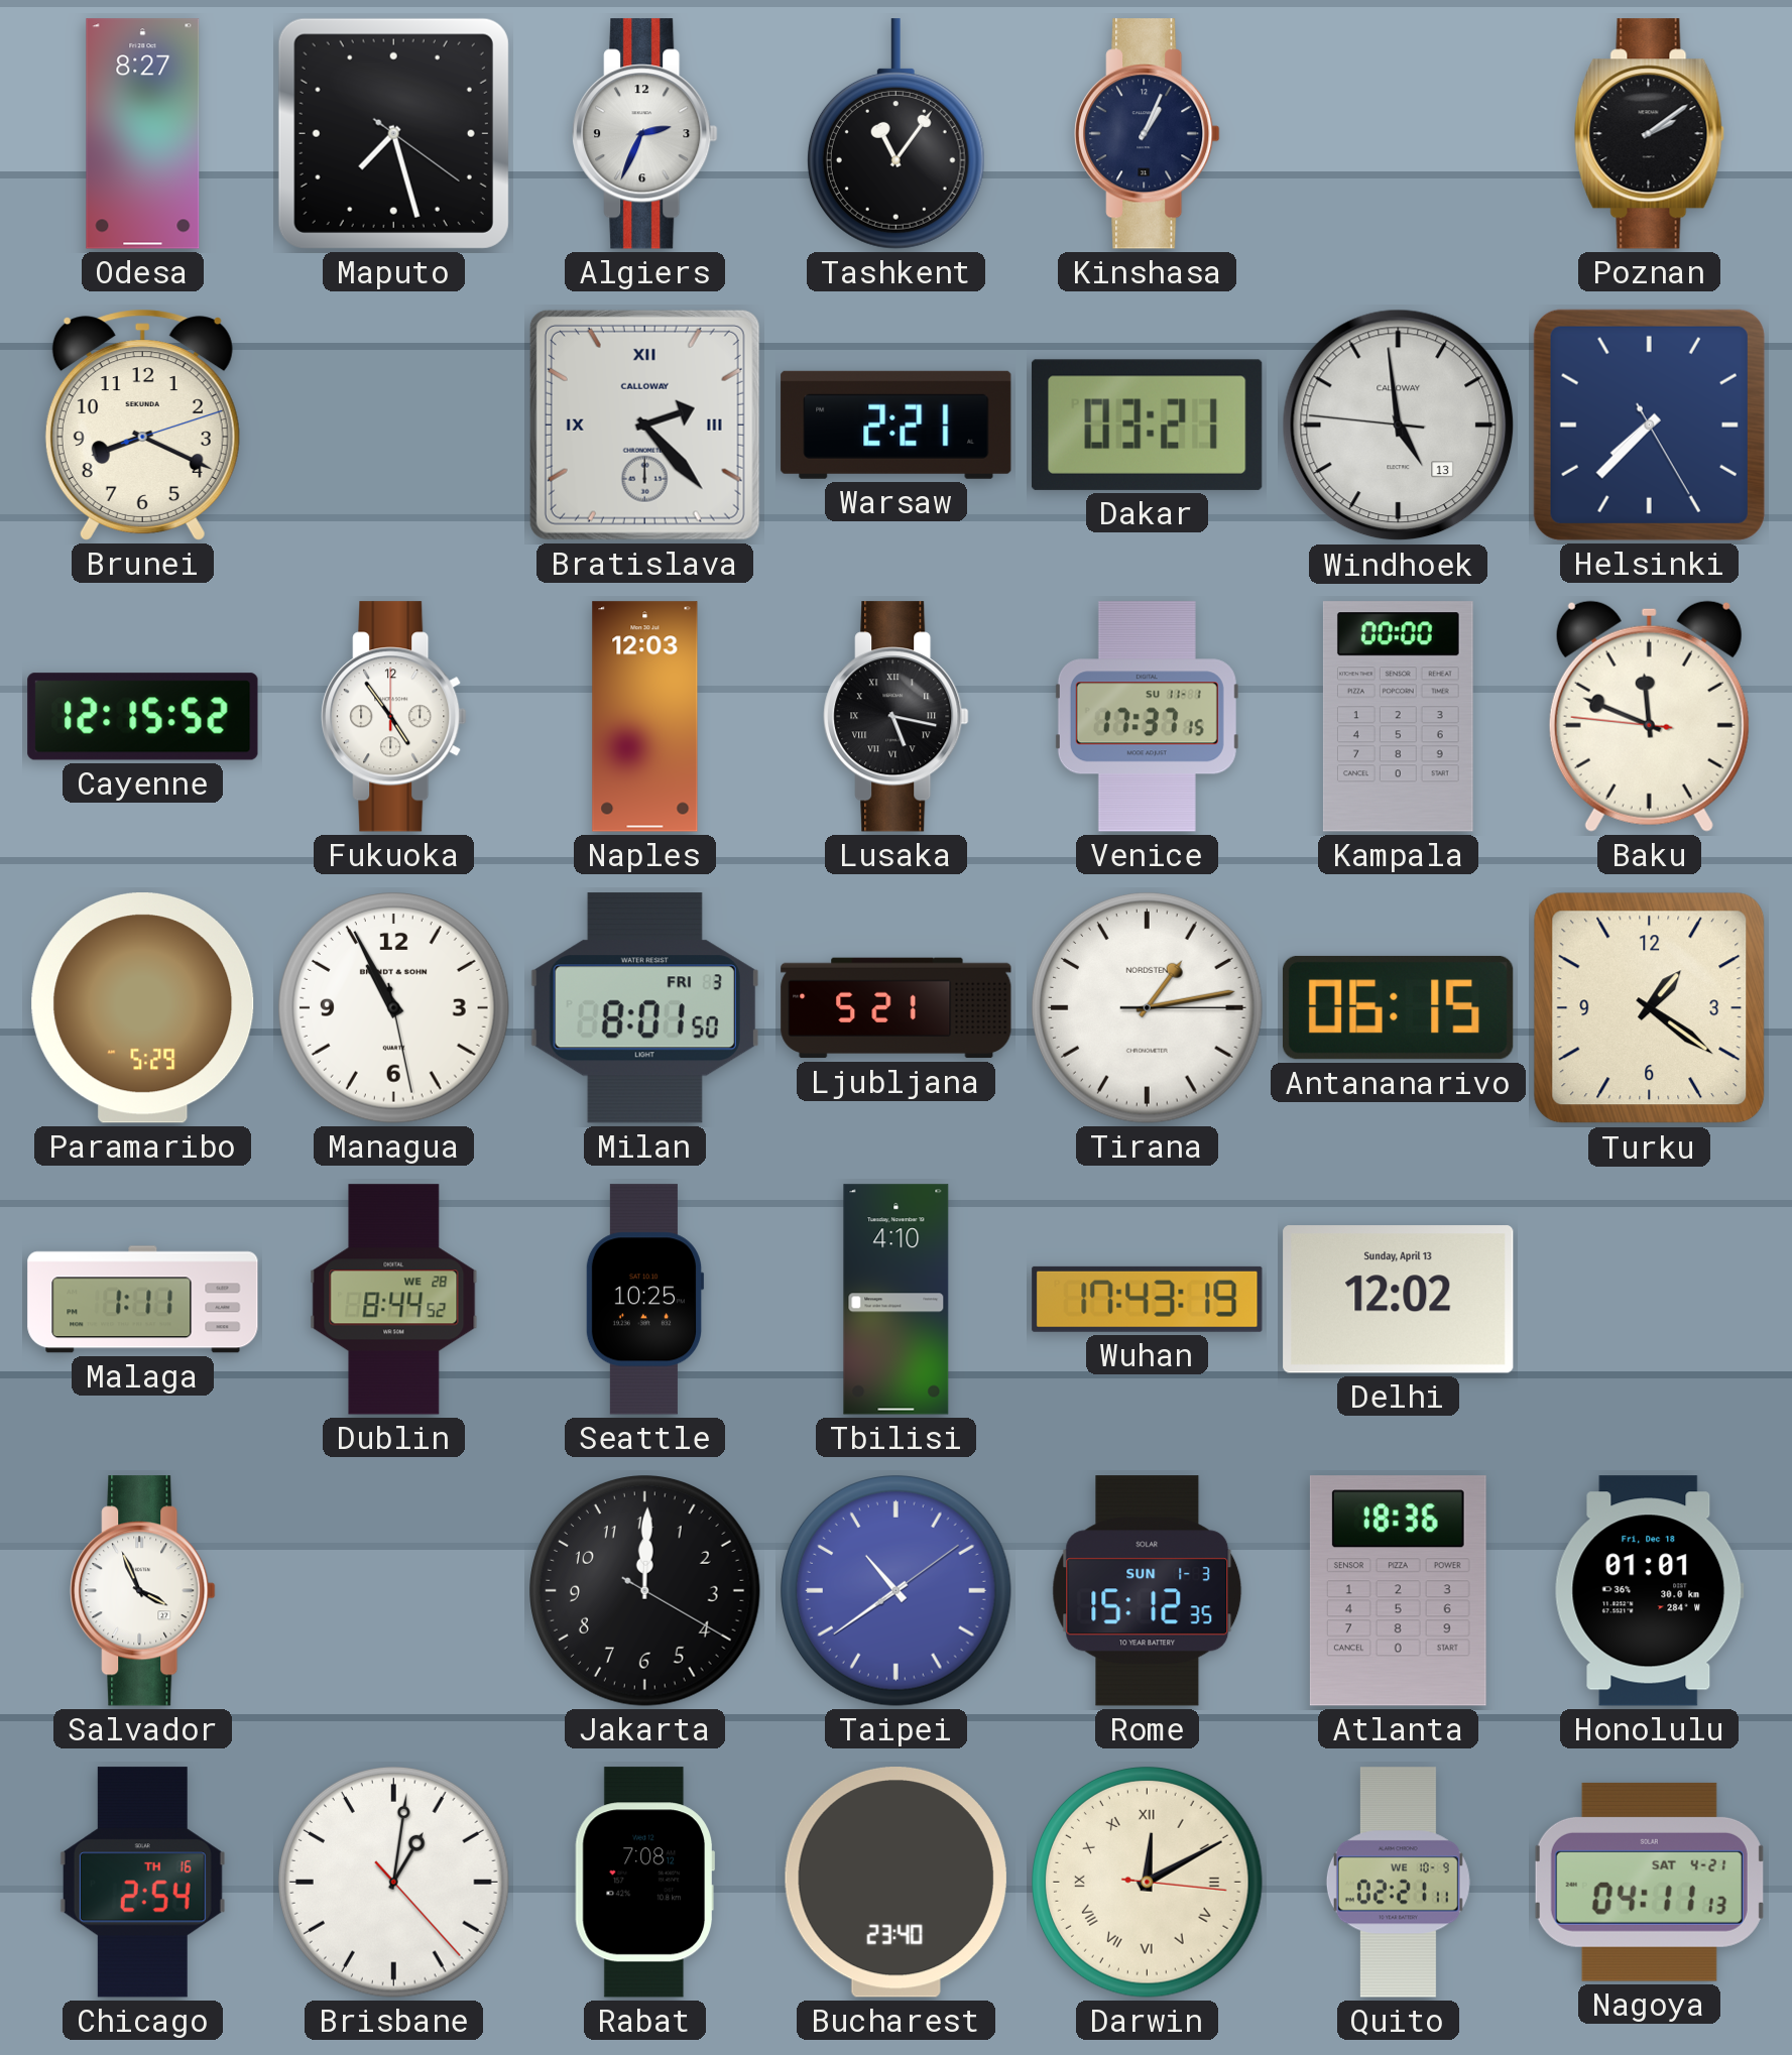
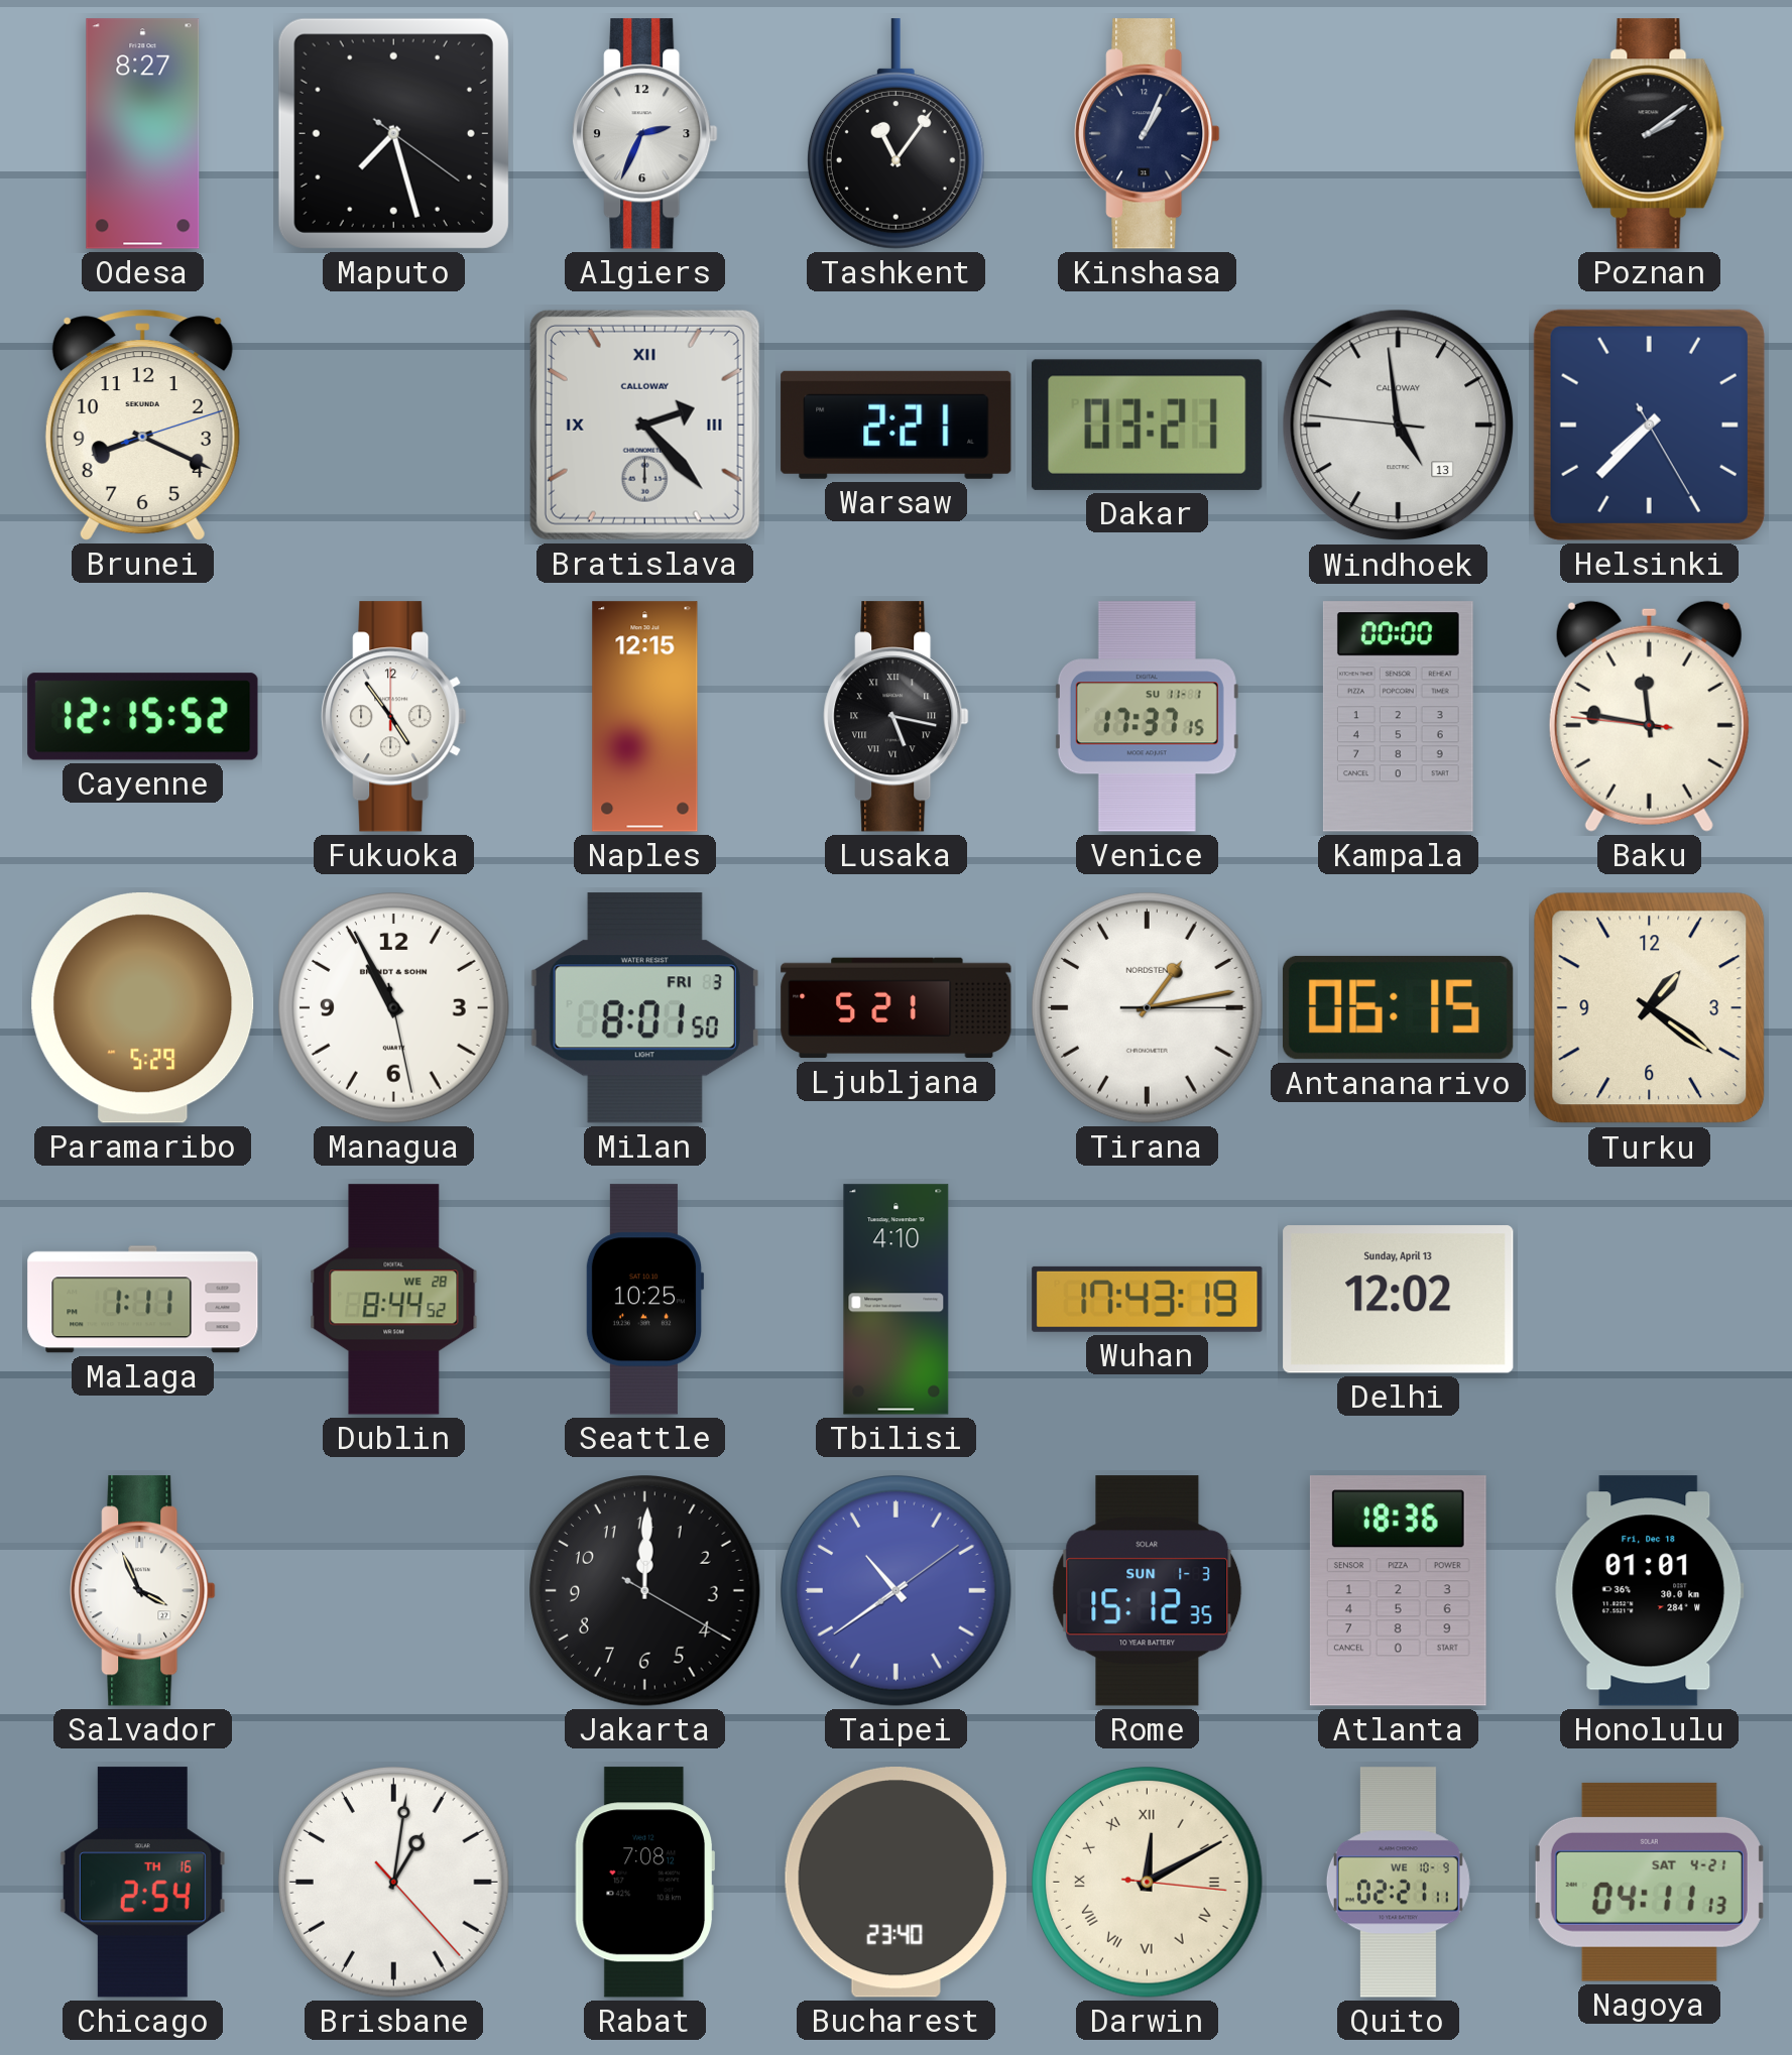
Naples: 12:03 -> 12:15 (645, 717)
Baku: 11:48 -> 11:46 (1649, 716)
